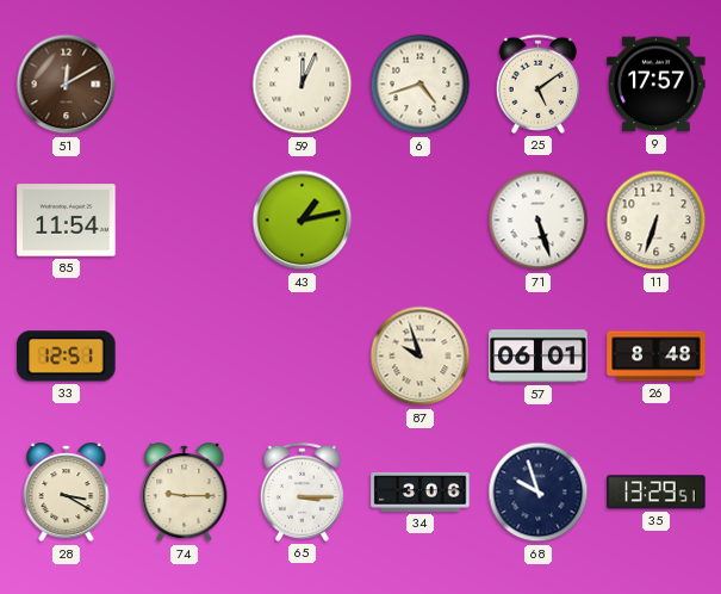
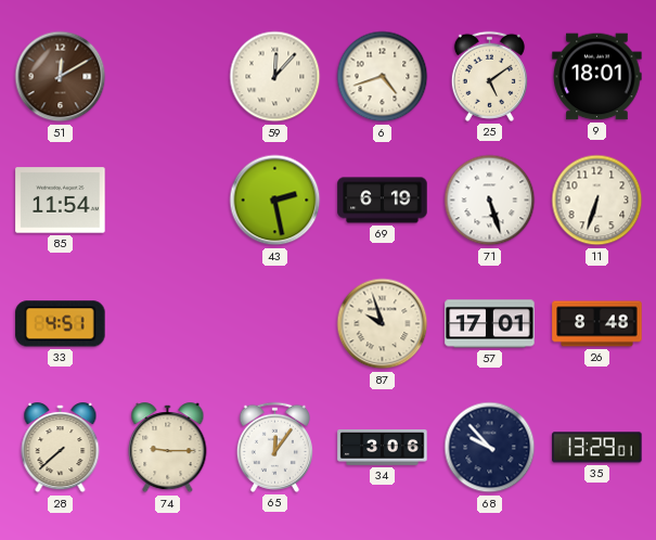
59: 12:04 -> 12:07 (275, 77)
9: 17:57 -> 18:01 (597, 77)
43: 1:13 -> 2:28 (275, 201)
69: none -> 6:19 (383, 201)
33: 12:51 -> 4:51 (61, 324)
57: 06:01 -> 17:01 (490, 324)
28: 3:20 -> 7:38 (61, 448)
65: 3:15 -> 12:06 (274, 447)
68: 9:57 -> 9:53 (490, 448)
35: 13:29:51 -> 13:29:01 (597, 448)
